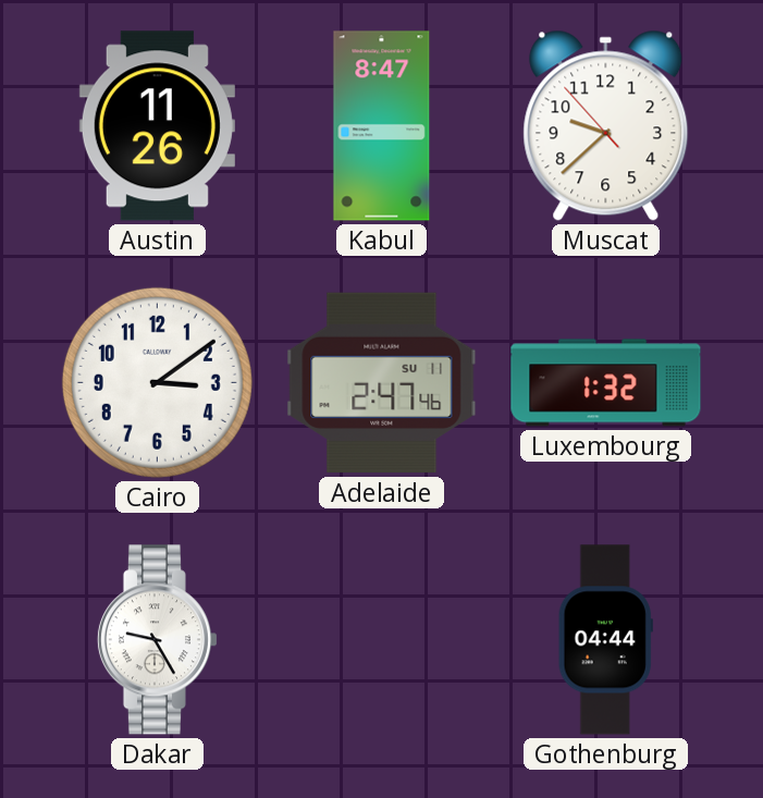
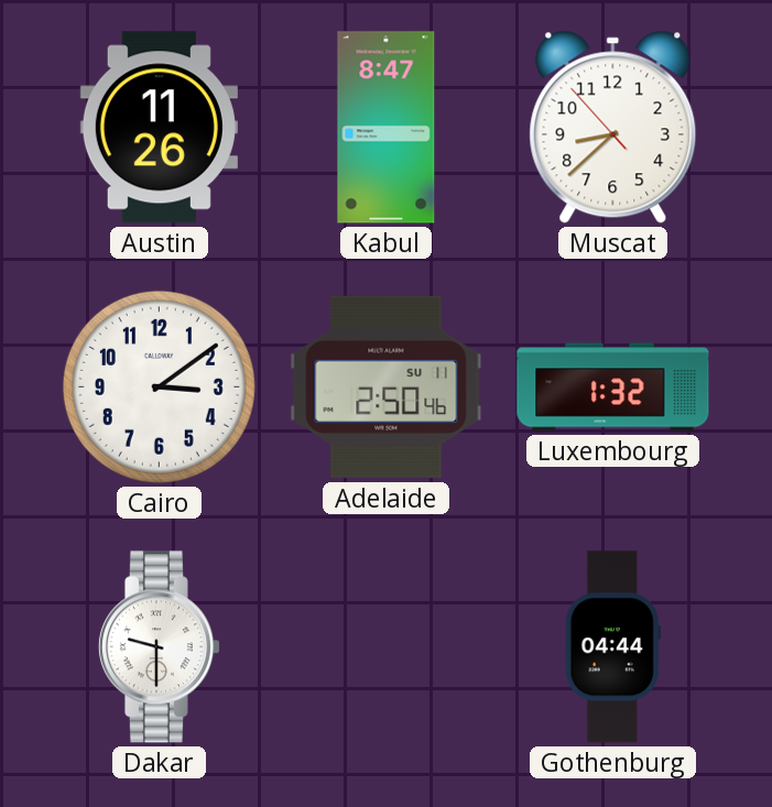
Muscat: 9:37 -> 8:37 (613, 127)
Adelaide: 2:47 -> 2:50 (387, 388)
Dakar: 9:25 -> 9:30 (159, 647)
